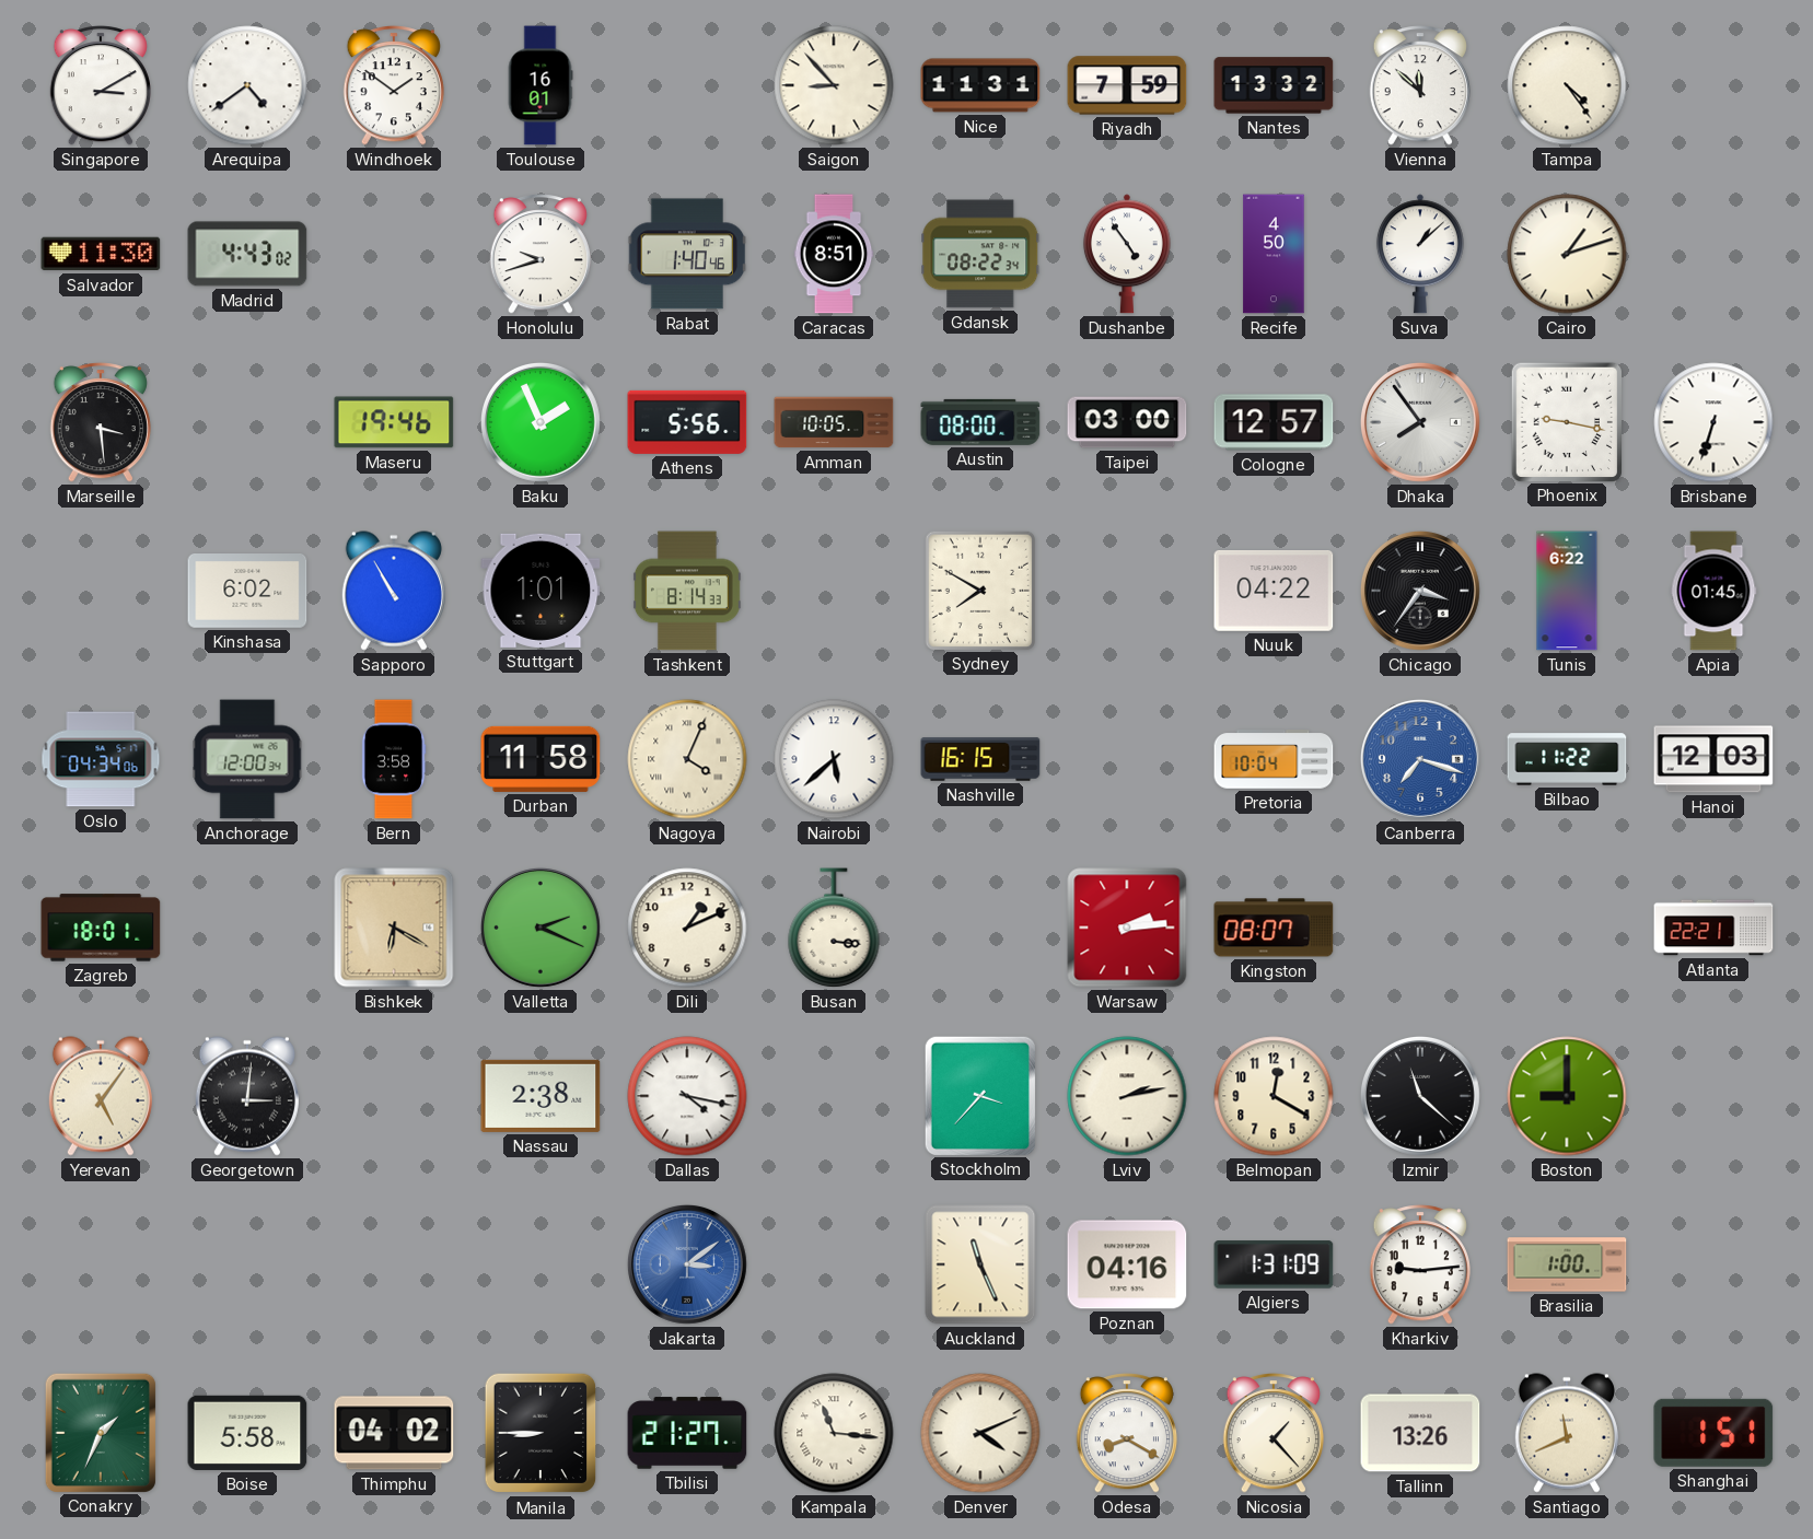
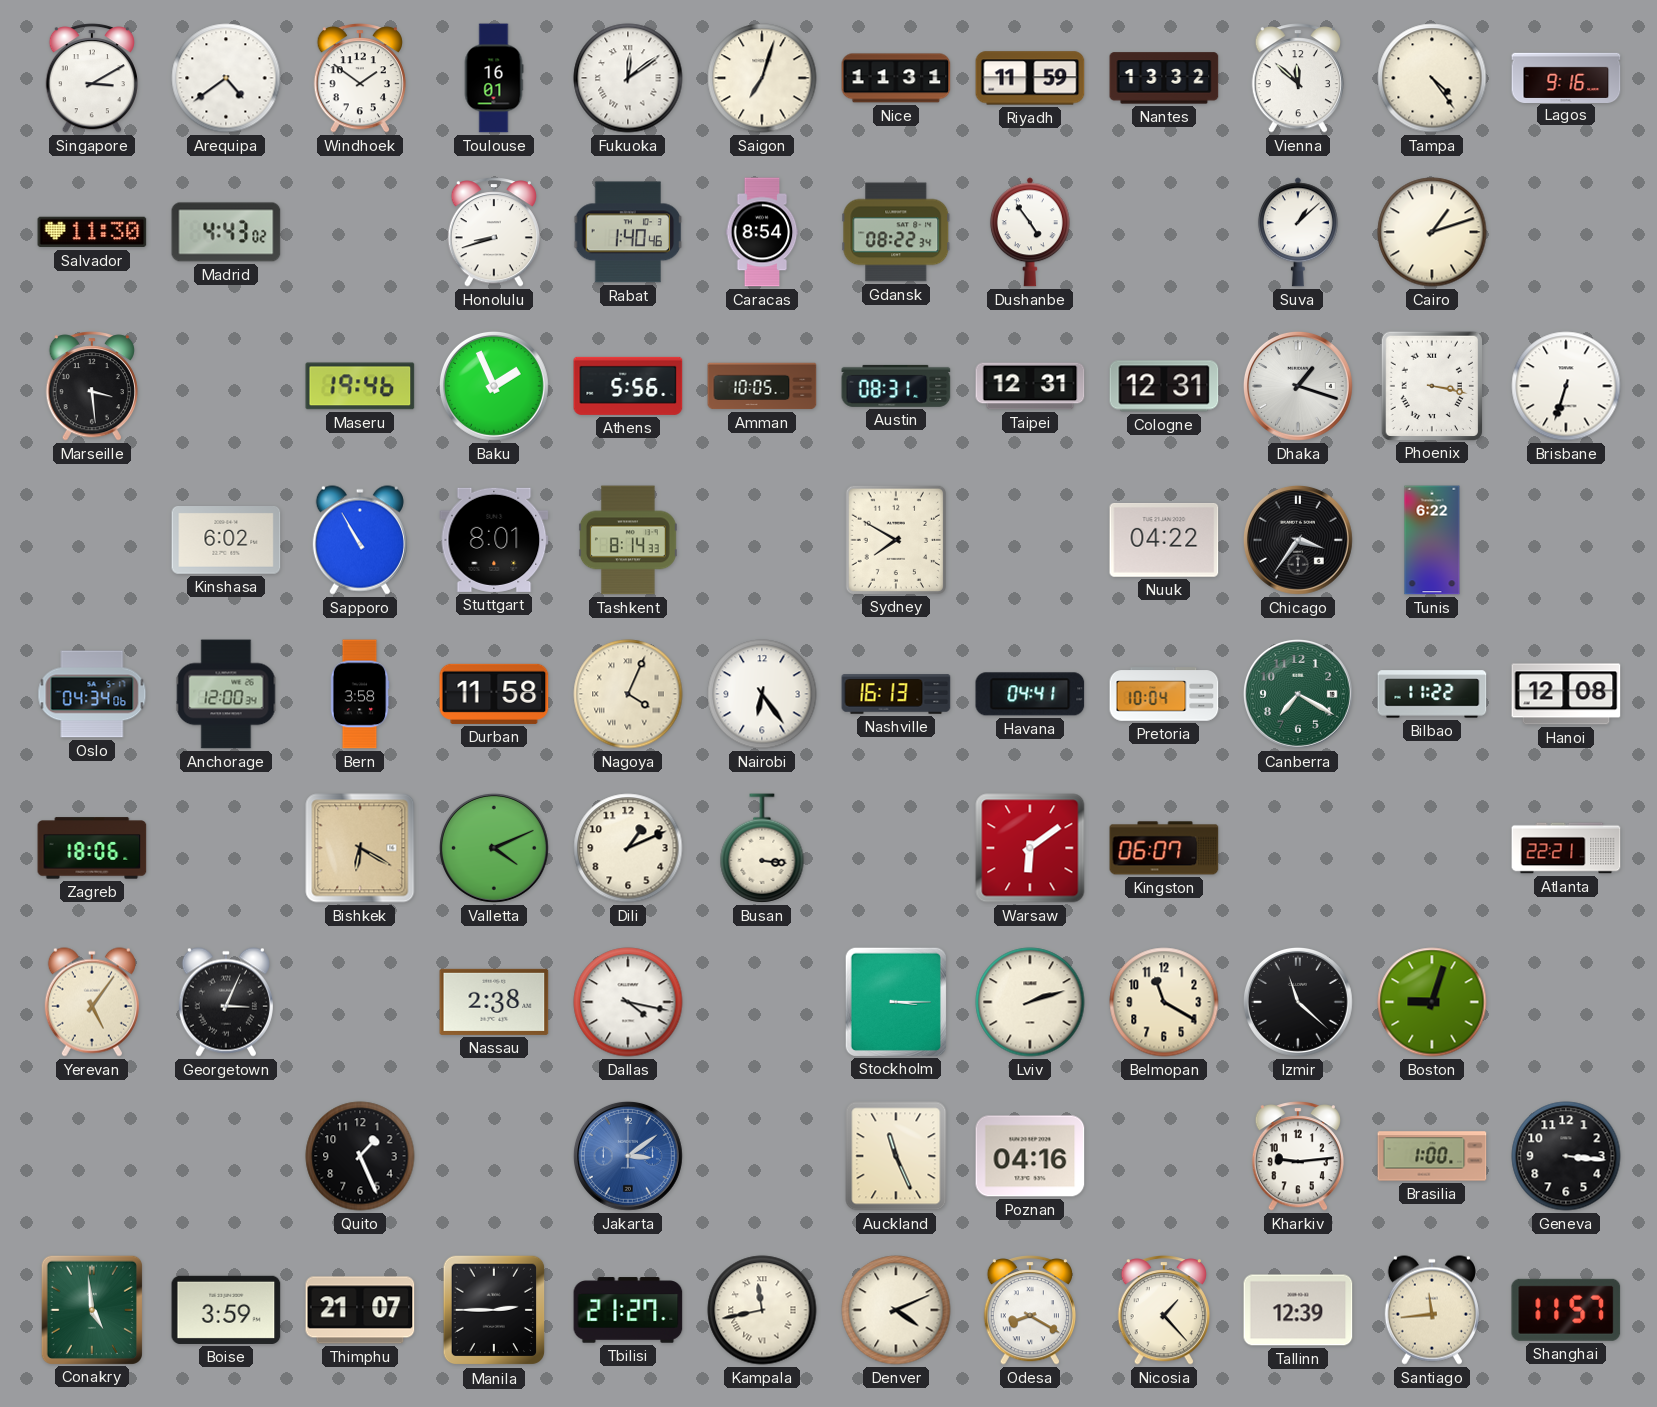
Fukuoka: none -> 12:09 (628, 78)
Saigon: 8:53 -> 7:03 (762, 78)
Riyadh: 7:59 -> 11:59 (1030, 78)
Lagos: none -> 9:16 (1566, 77)
Honolulu: 9:42 -> 8:42 (494, 232)
Caracas: 8:51 -> 8:54 (762, 232)
Recife: 4:50 -> none (1274, 254)
Austin: 08:00 -> 08:31 (896, 386)
Taipei: 03:00 -> 12:31 (1030, 386)
Cologne: 12:57 -> 12:31 (1164, 386)
Dhaka: 7:54 -> 1:18 (1298, 386)
Phoenix: 9:17 -> 3:17 (1431, 385)
Stuttgart: 1:01 -> 8:01 (494, 540)
Apia: 01:45 -> none (1713, 591)
Nairobi: 5:38 -> 6:24 (762, 694)
Nashville: 16:15 -> 16:13 (896, 694)
Havana: none -> 04:41 (1030, 694)
Canberra: 7:18 -> 7:20 (1298, 694)
Canberra dial: blue -> green (1298, 694)
Hanoi: 12:03 -> 12:08 (1566, 694)
Zagreb: 18:01 -> 18:06 (92, 848)
Valletta: 2:19 -> 4:11 (494, 848)
Warsaw: 2:14 -> 6:09 (1030, 848)
Kingston: 08:07 -> 06:07 (1164, 848)
Georgetown: 3:01 -> 3:04 (226, 1002)
Stockholm: 3:37 -> 3:15 (896, 1001)
Lviv: 2:13 -> 2:12 (1030, 1002)
Belmopan: 12:20 -> 11:20 (1164, 1002)
Boston: 9:00 -> 9:03 (1432, 1002)
Quito: none -> 1:26 (360, 1156)
Algiers: 1:31 -> none (1274, 1264)
Geneva: none -> 3:16 (1566, 1156)
Conakry: 1:34 -> 4:59 (92, 1309)
Boise: 5:58 -> 3:59 (226, 1310)
Thimphu: 04:02 -> 21:07 (360, 1310)
Manila: 8:45 -> 2:45 (494, 1310)
Kampala: 11:16 -> 11:43 (762, 1310)
Tallinn: 13:26 -> 12:39 (1298, 1310)
Santiago: 11:41 -> 11:44 (1432, 1310)
Shanghai: 1:51 -> 11:57 (1566, 1310)
